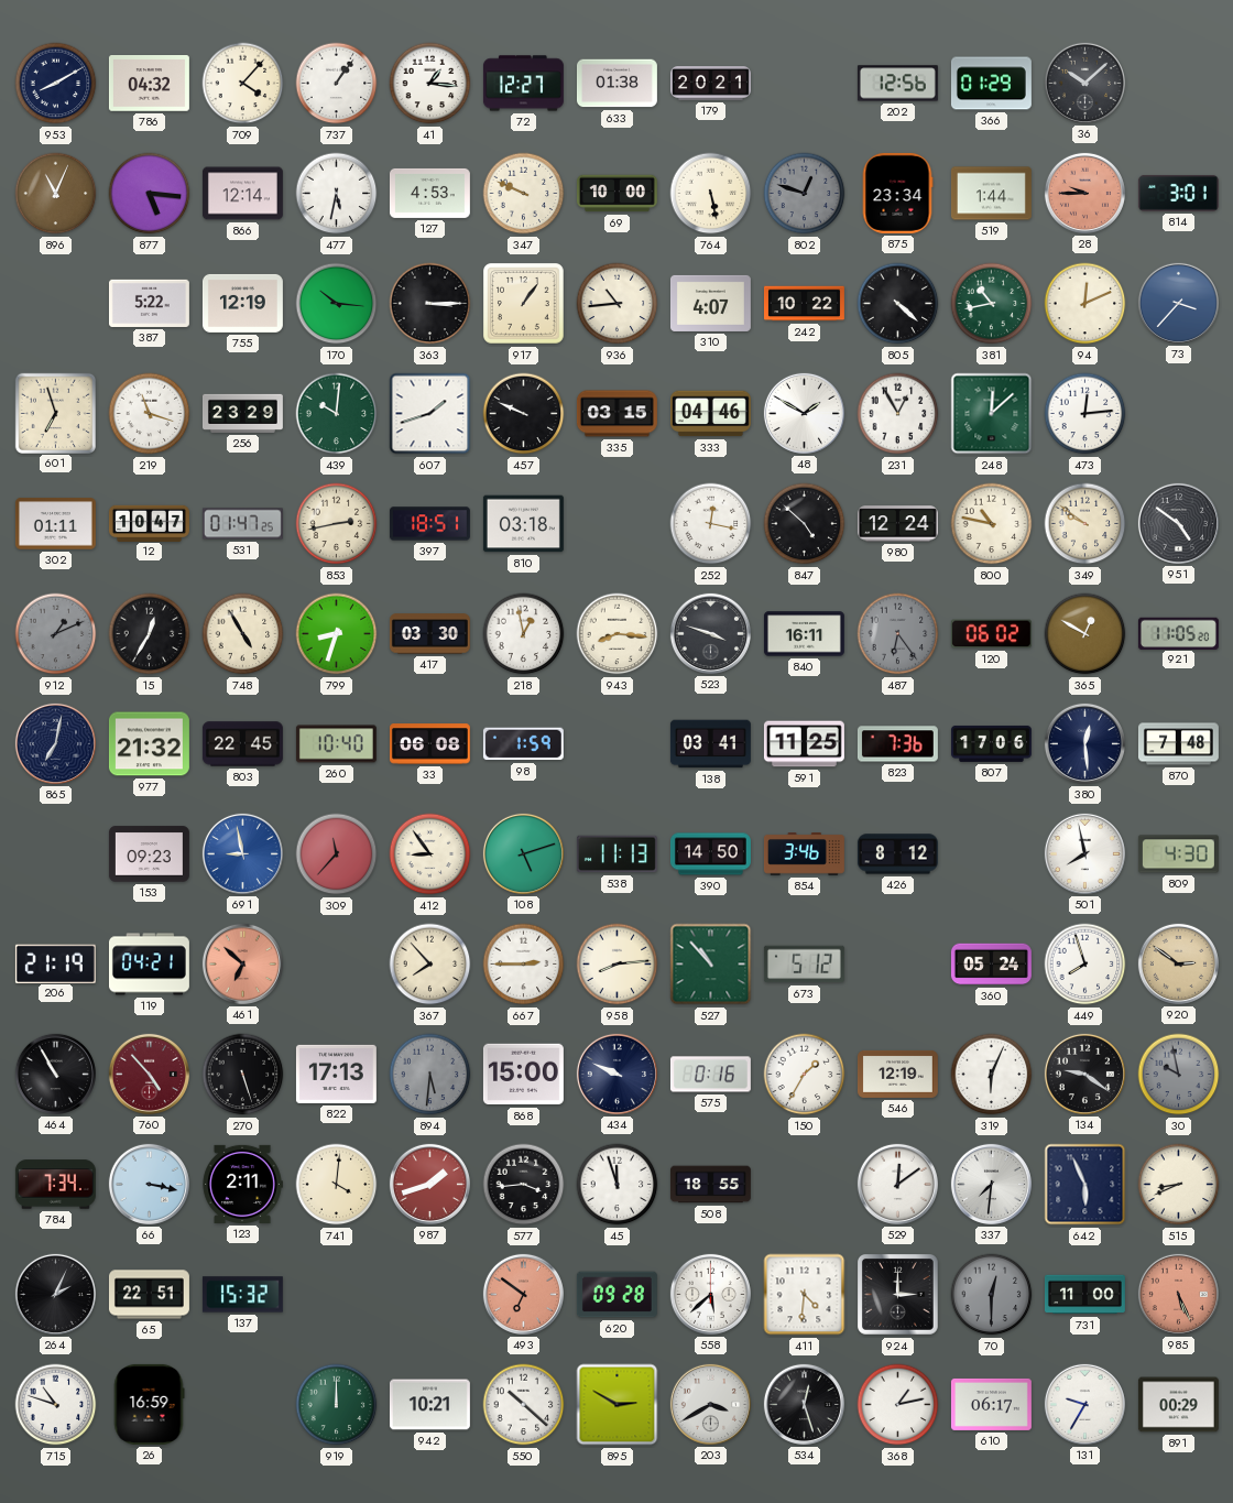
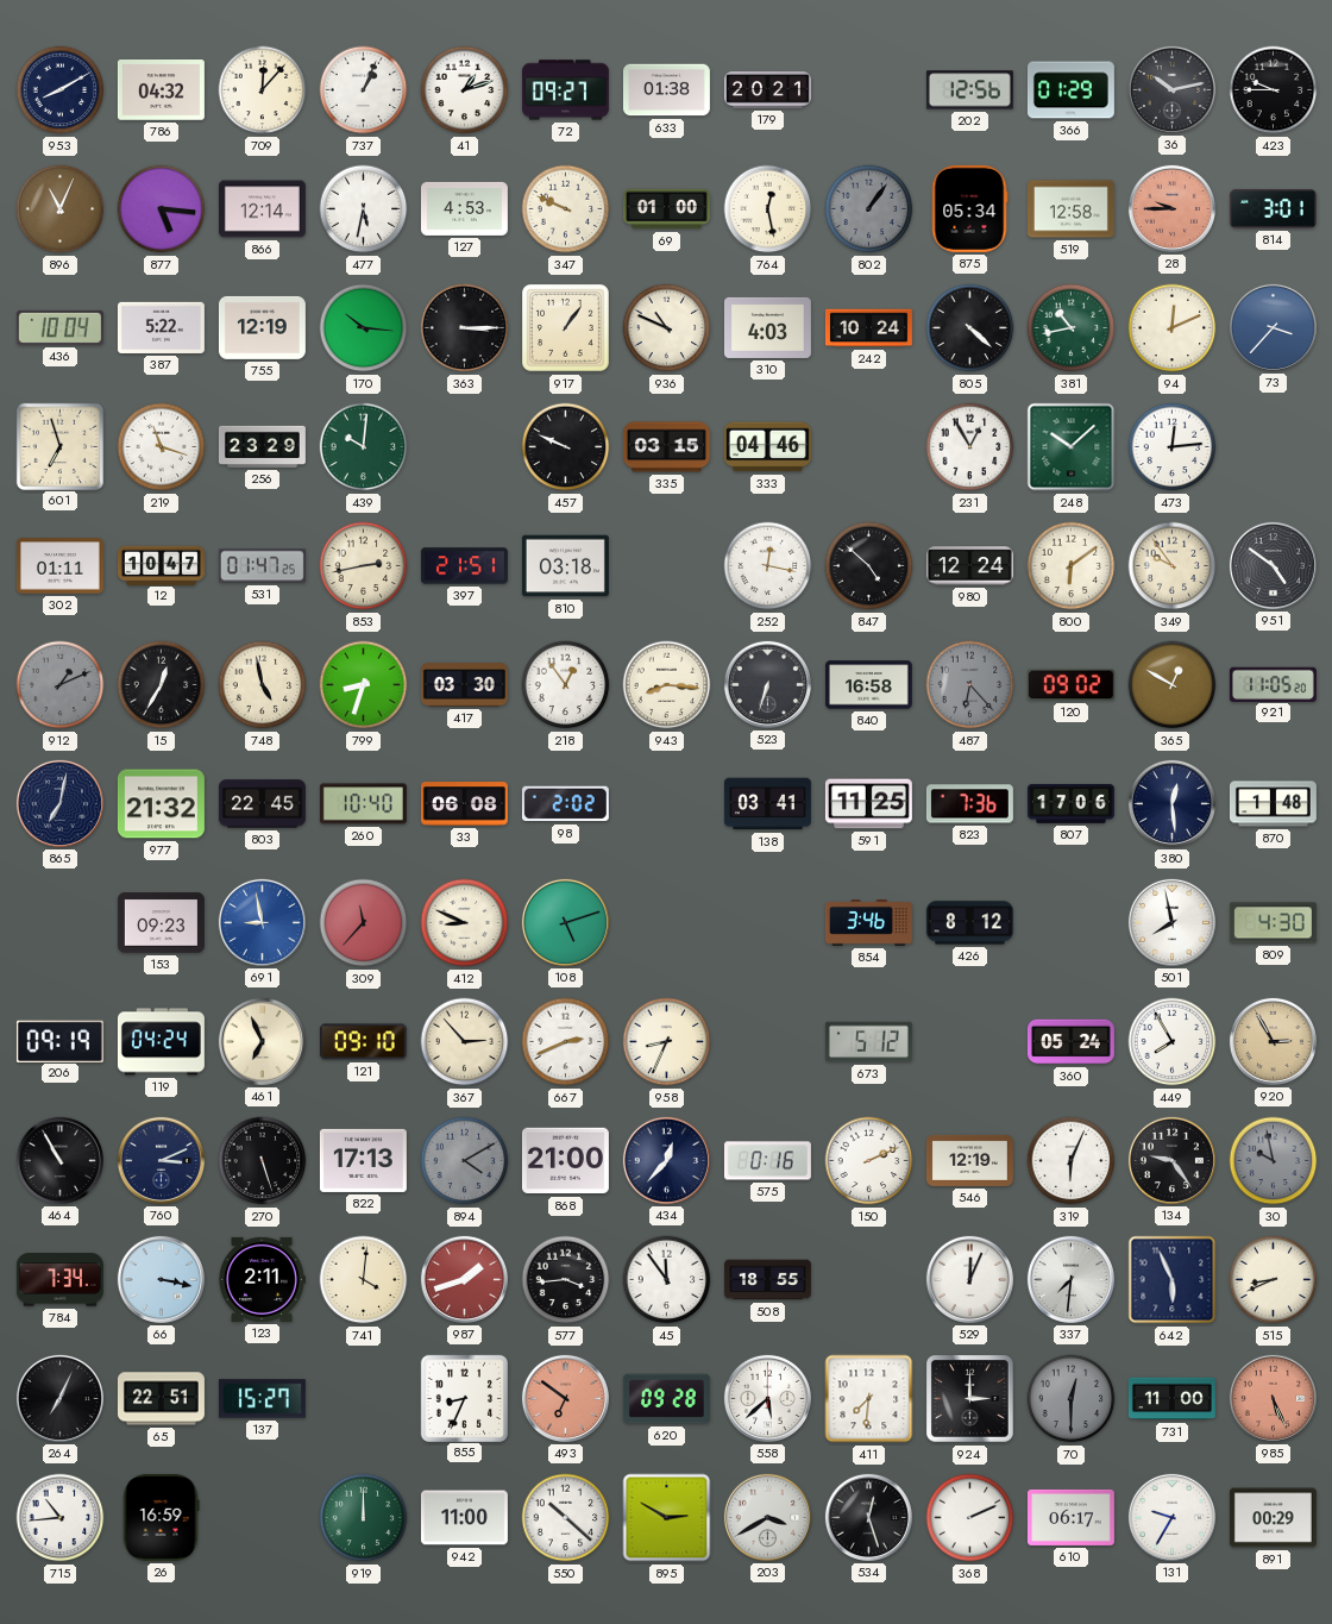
709: 4:07 -> 12:07 (263, 90)
737: 1:06 -> 1:04 (364, 90)
41: 1:16 -> 1:12 (465, 90)
72: 12:27 -> 09:27 (565, 90)
36: 10:08 -> 10:13 (1171, 89)
423: none -> 9:45 (1274, 90)
69: 10:00 -> 01:00 (666, 209)
764: 5:28 -> 12:28 (768, 209)
802: 12:48 -> 1:06 (869, 209)
875: 23:34 -> 05:34 (969, 208)
519: 1:44 -> 12:58 (1070, 209)
436: none -> 10:04 (59, 327)
936: 10:44 -> 10:49 (667, 328)
310: 4:07 -> 4:03 (767, 327)
242: 10:22 -> 10:24 (868, 328)
607: 1:42 -> none (430, 414)
48: 1:50 -> none (804, 413)
248: 12:08 -> 10:08 (1072, 447)
397: 18:51 -> 21:51 (464, 566)
800: 10:47 -> 6:09 (1072, 566)
349: 9:51 -> 9:54 (1173, 566)
748: 4:55 -> 4:58 (263, 685)
218: 12:58 -> 12:54 (566, 685)
523: 3:48 -> 6:33 (767, 684)
840: 16:11 -> 16:58 (868, 685)
487: 6:24 -> 6:23 (970, 685)
120: 06:02 -> 09:02 (1070, 685)
98: 1:59 -> 2:02 (565, 804)
870: 7:48 -> 1:48 (1273, 804)
412: 8:54 -> 8:49 (465, 923)
538: 11:13 -> none (616, 854)
390: 14:50 -> none (710, 854)
206: 21:19 -> 09:19 (59, 1041)
119: 04:21 -> 04:24 (161, 1042)
461: 6:52 -> 6:56 (262, 1041)
461 dial: salmon -> cream (262, 1041)
121: none -> 09:10 (363, 1042)
367: 7:53 -> 2:53 (465, 1042)
667: 2:45 -> 2:41 (566, 1042)
958: 8:14 -> 8:34 (667, 1042)
527: 10:53 -> none (711, 965)
449: 7:57 -> 7:55 (1173, 1042)
920: 2:51 -> 2:55 (1273, 1041)
760: 4:53 -> 3:11 (161, 1160)
760 dial: burgundy -> navy (161, 1160)
894: 5:31 -> 4:10 (465, 1161)
868: 15:00 -> 21:00 (565, 1161)
434: 9:49 -> 12:37 (666, 1160)
150: 1:35 -> 2:11 (869, 1161)
134: 9:21 -> 9:24 (1171, 1160)
45: 11:57 -> 11:54 (667, 1280)
529: 12:09 -> 12:04 (969, 1279)
264: 2:04 -> 7:04 (59, 1398)
137: 15:32 -> 15:27 (262, 1399)
855: none -> 8:34 (464, 1398)
411: 4:31 -> 7:31 (869, 1399)
715: 10:48 -> 10:44 (61, 1518)
942: 10:21 -> 11:00 (464, 1518)
368: 1:13 -> 2:11 (970, 1518)
